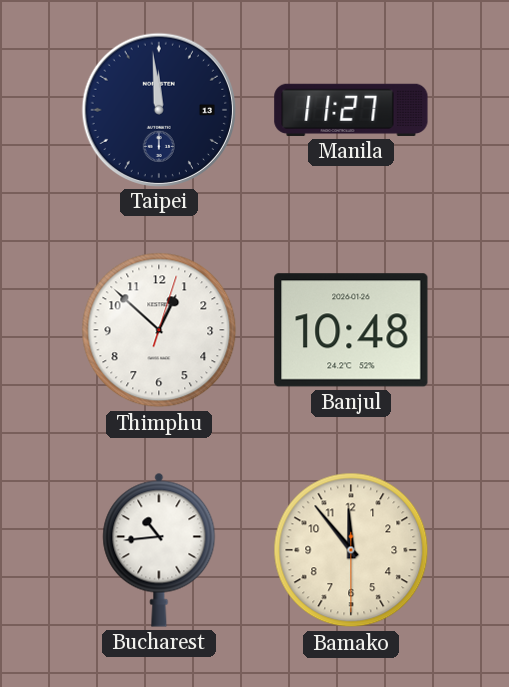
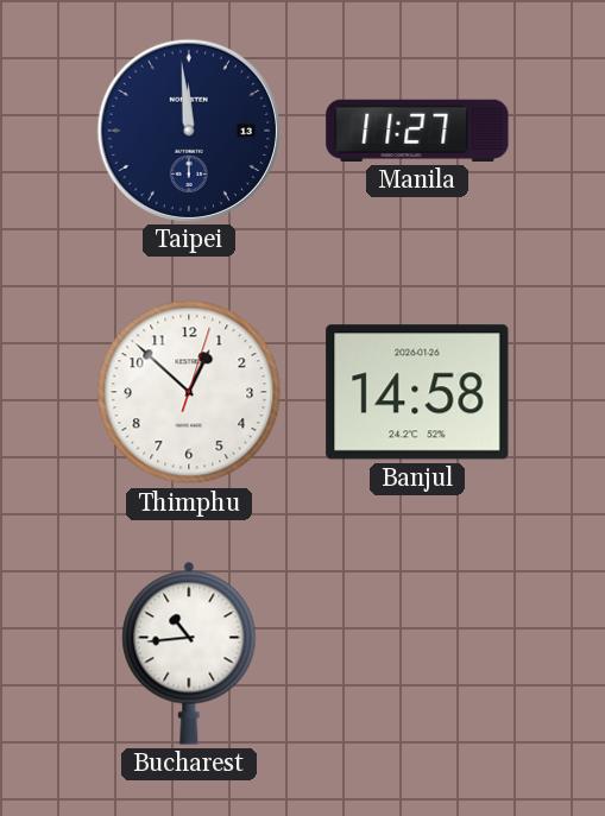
Banjul: 10:48 -> 14:58 (417, 392)
Bamako: 11:53 -> none (351, 550)
